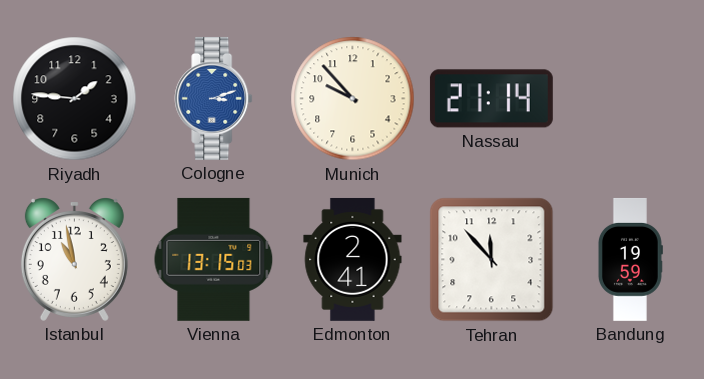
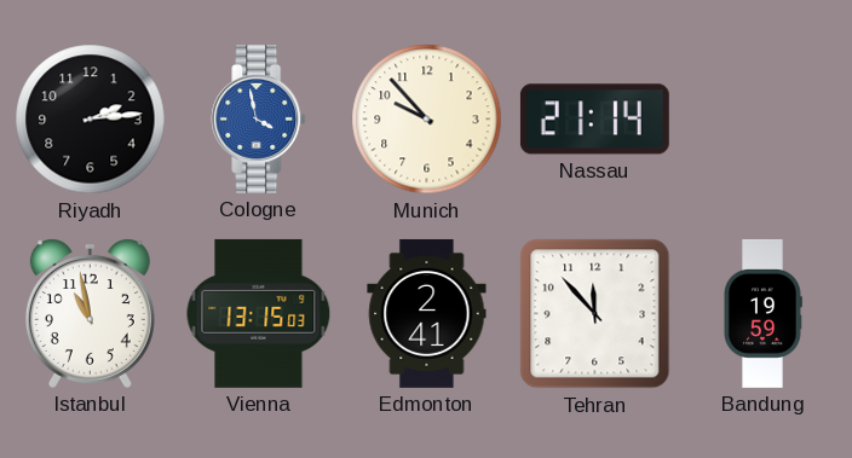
Riyadh: 1:46 -> 2:14 (91, 120)
Cologne: 3:12 -> 3:58 (259, 118)
